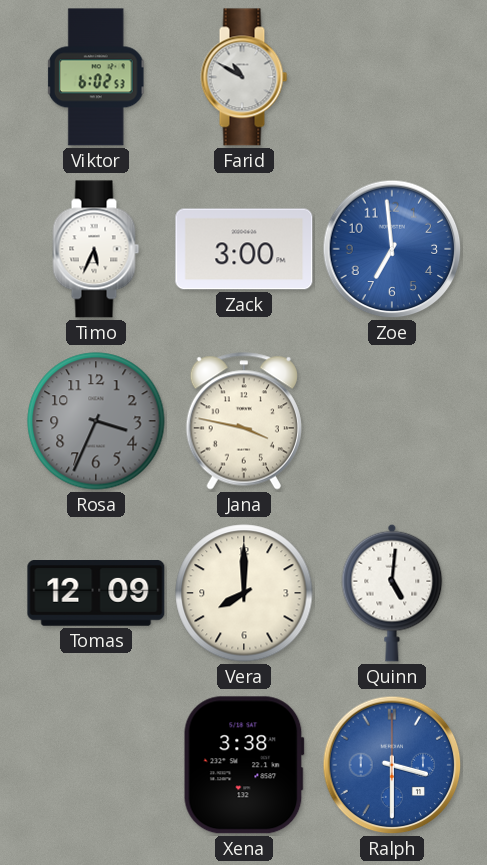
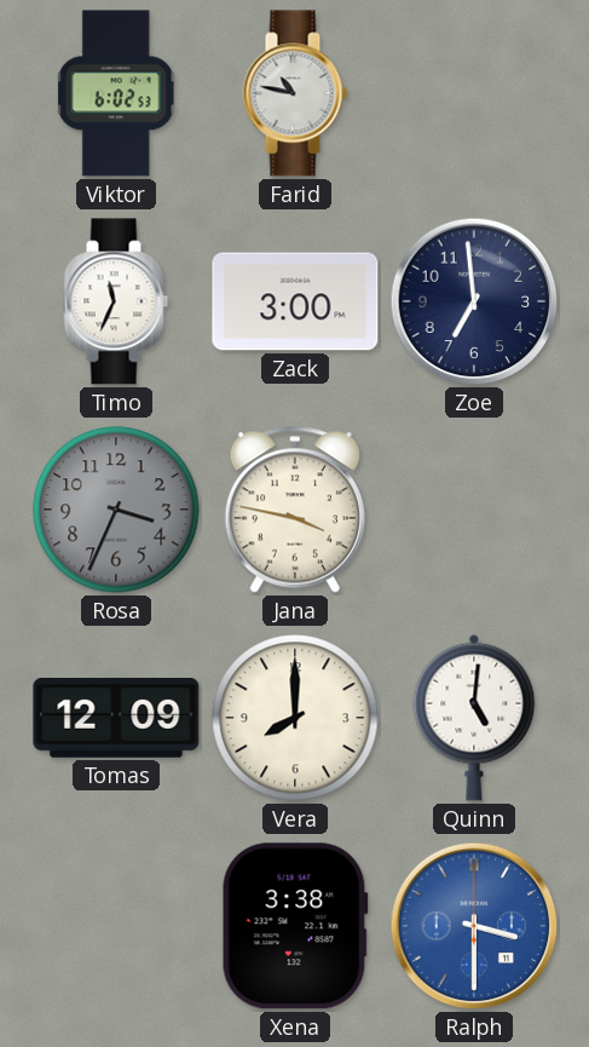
Farid: 10:50 -> 10:47 (295, 93)
Timo: 5:34 -> 11:34 (116, 301)
Zoe dial: blue -> navy (474, 301)
